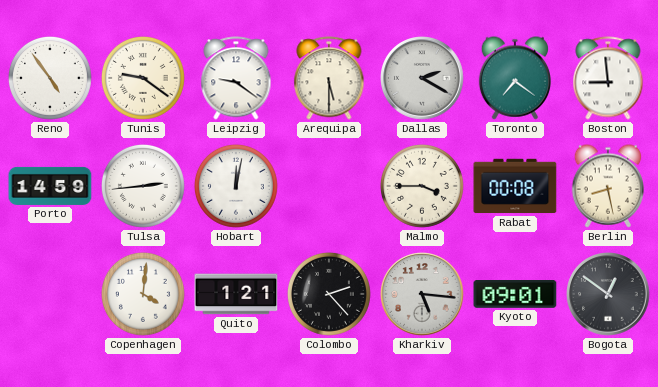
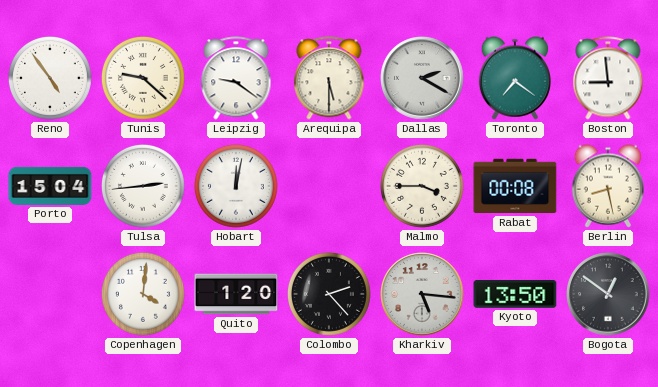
Tunis: 9:21 -> 9:22 (143, 78)
Porto: 14:59 -> 15:04 (50, 186)
Quito: 1:21 -> 1:20 (236, 294)
Kyoto: 09:01 -> 13:50 (515, 295)
